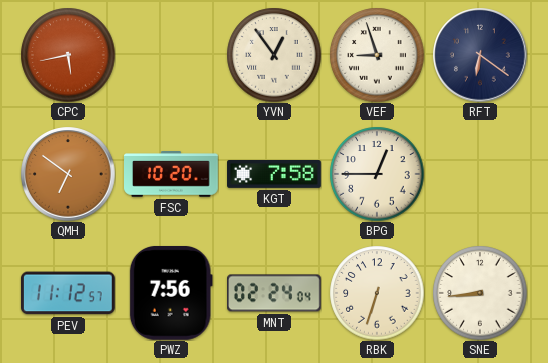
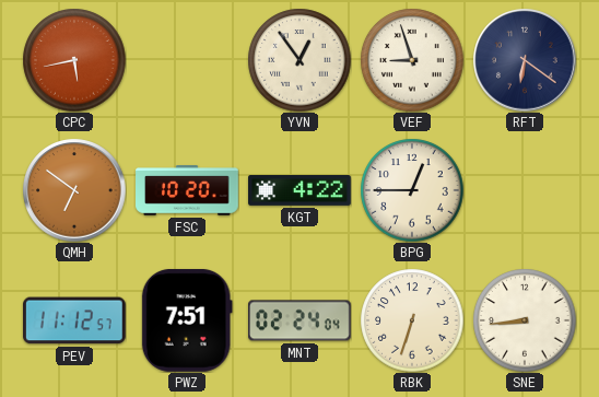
KGT: 7:58 -> 4:22 (299, 191)
PWZ: 7:56 -> 7:51 (187, 320)
